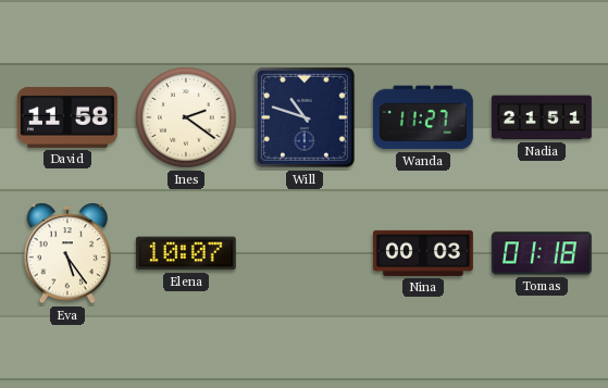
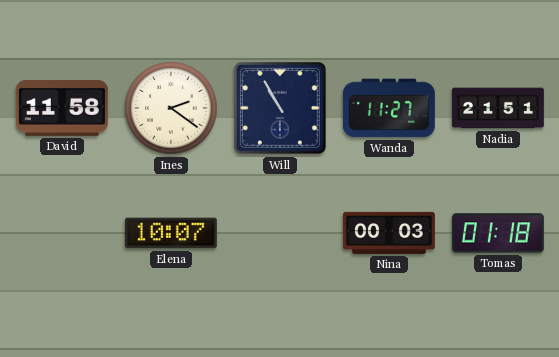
Will: 10:48 -> 10:55 (280, 108)
Eva: 5:24 -> none (66, 253)
